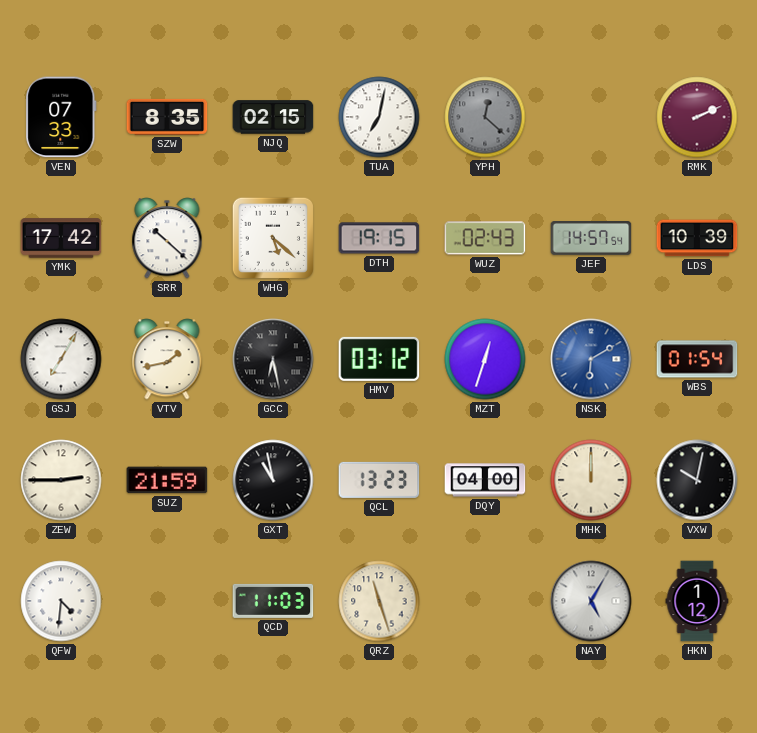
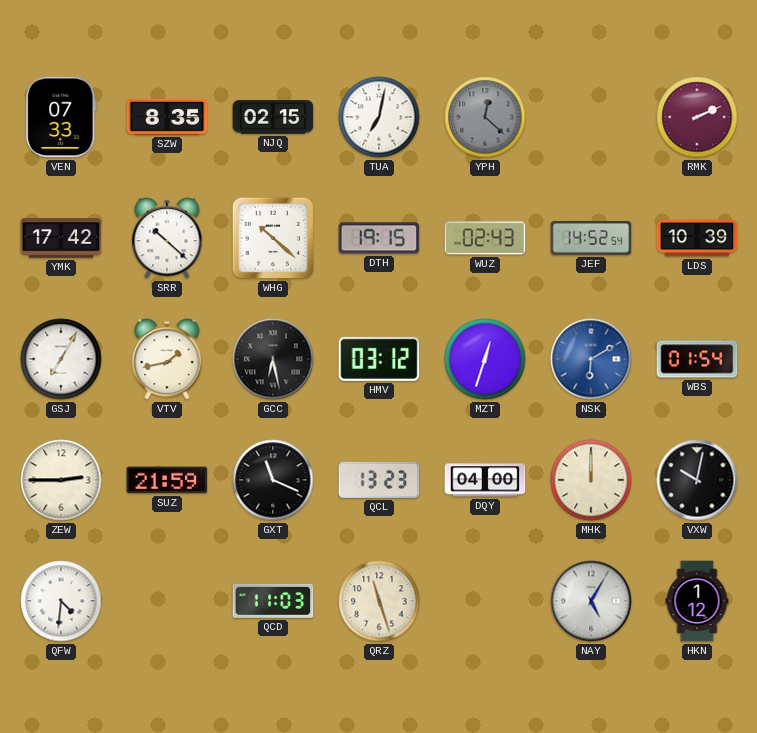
WHG: 5:22 -> 10:22 (273, 238)
JEF: 14:57 -> 14:52 (591, 239)
GXT: 10:58 -> 11:19 (273, 480)
